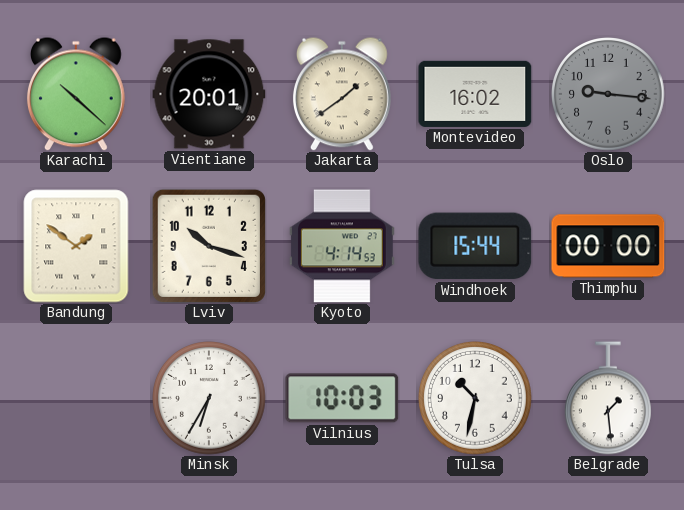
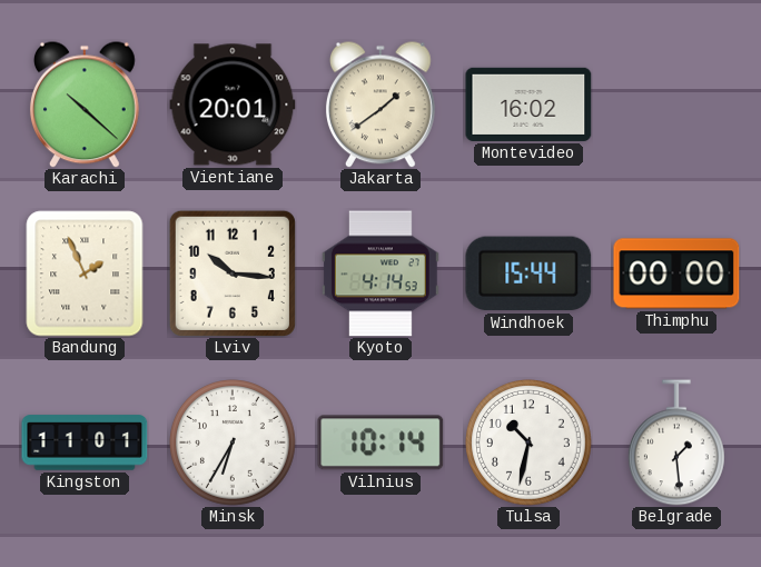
Oslo: 9:16 -> none (609, 95)
Bandung: 1:51 -> 1:56 (85, 273)
Lviv: 10:18 -> 10:16 (233, 273)
Kingston: none -> 11:01 (85, 442)
Vilnius: 10:03 -> 10:14 (381, 442)
